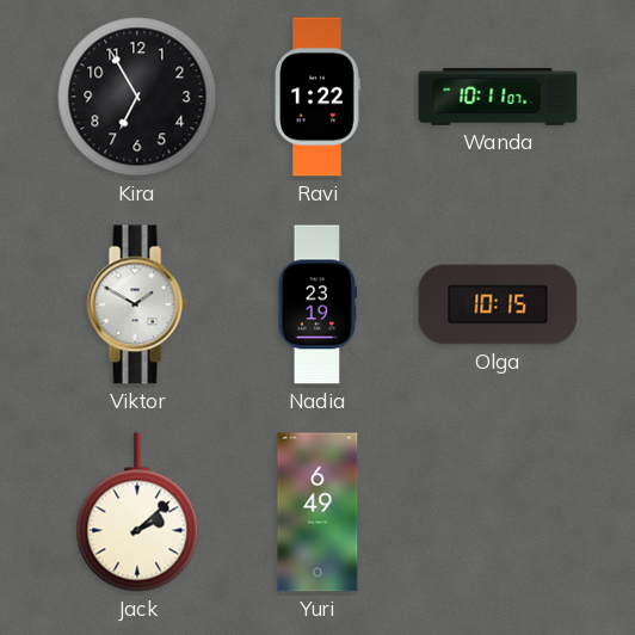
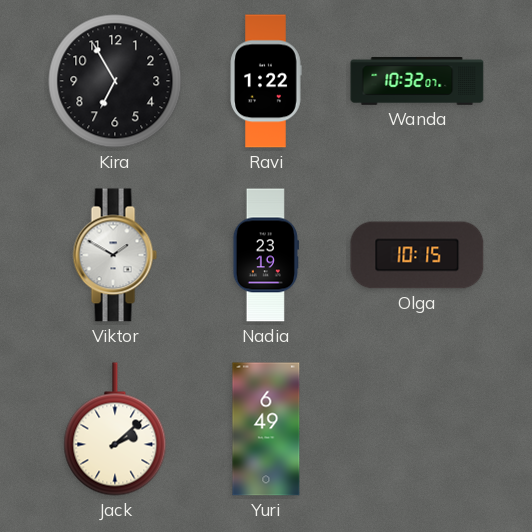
Wanda: 10:11 -> 10:32 (417, 81)
